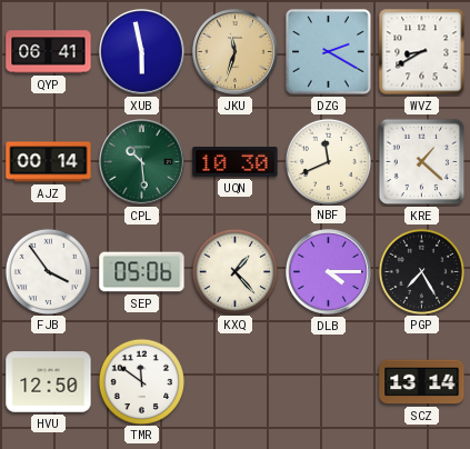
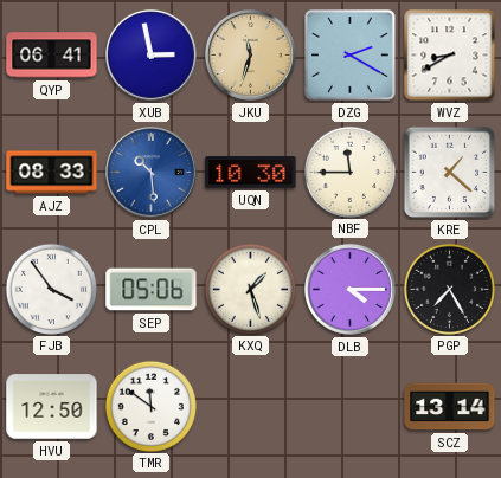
XUB: 5:58 -> 2:58 (150, 54)
AJZ: 00:14 -> 08:33 (52, 173)
CPL dial: green -> blue (150, 172)
NBF: 11:41 -> 11:45 (349, 172)
KXQ: 1:23 -> 1:27 (250, 289)
